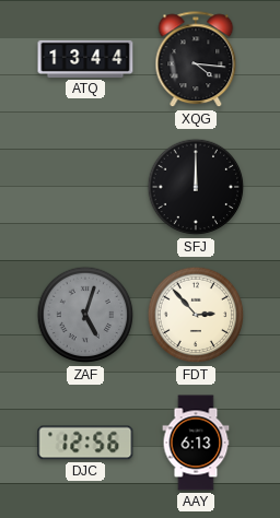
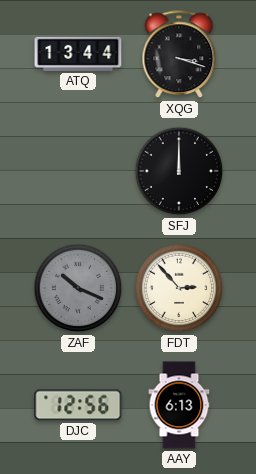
XQG: 4:16 -> 3:18 (179, 55)
ZAF: 5:03 -> 10:19 (78, 288)
